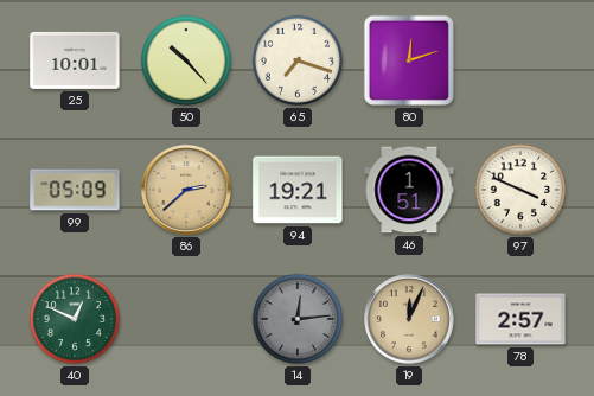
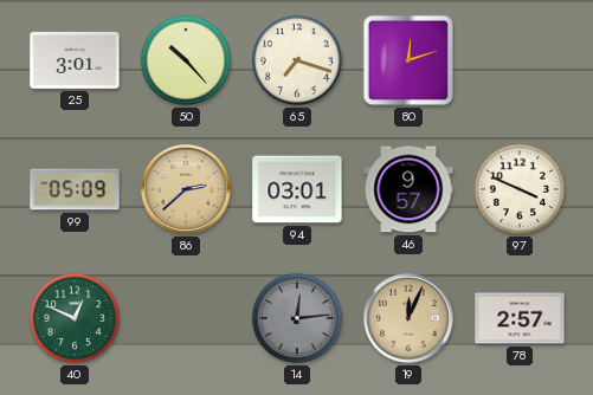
25: 10:01 -> 3:01 (75, 60)
94: 19:21 -> 03:01 (297, 189)
46: 1:51 -> 9:57 (408, 189)
